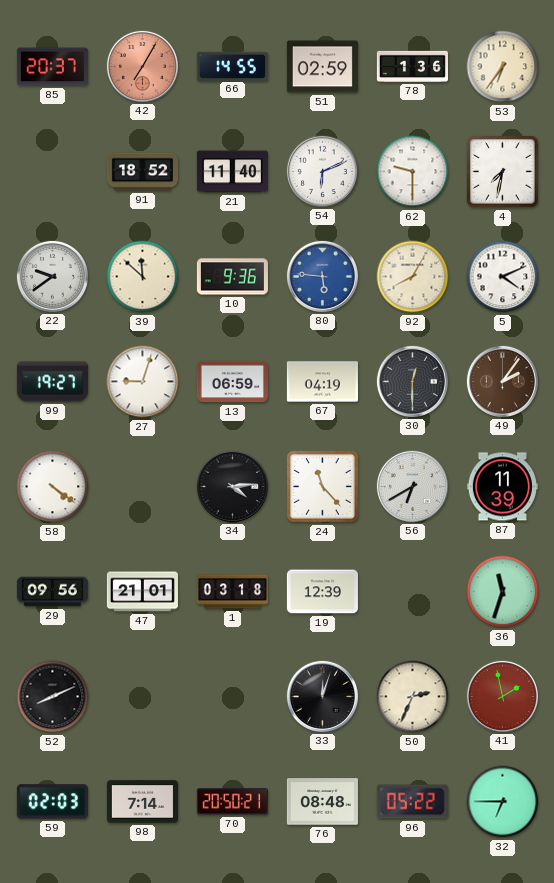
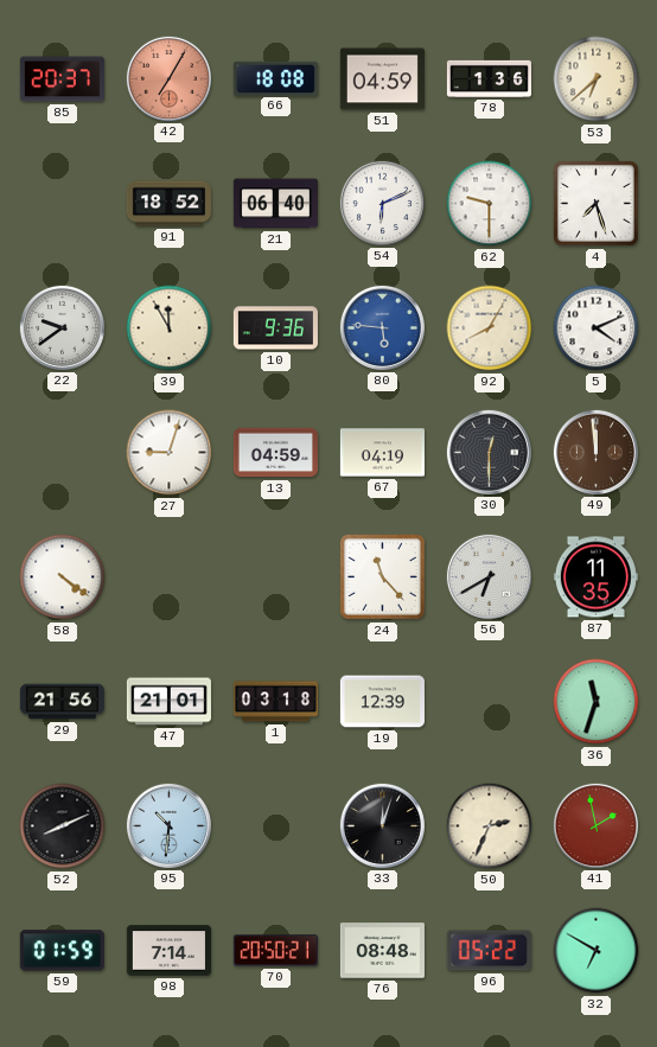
66: 14:55 -> 18:08 (275, 78)
51: 02:59 -> 04:59 (382, 79)
53: 6:36 -> 6:38 (597, 79)
21: 11:40 -> 06:40 (275, 204)
4: 7:32 -> 7:27 (597, 204)
39: 11:52 -> 11:55 (170, 328)
99: 19:27 -> none (52, 382)
13: 06:59 -> 04:59 (275, 453)
49: 2:06 -> 11:59 (595, 452)
34: 4:14 -> none (232, 486)
87: 11:39 -> 11:35 (595, 577)
29: 09:56 -> 21:56 (62, 702)
95: none -> 10:31 (168, 825)
59: 02:03 -> 01:59 (62, 951)
32: 6:45 -> 6:50 (597, 951)
